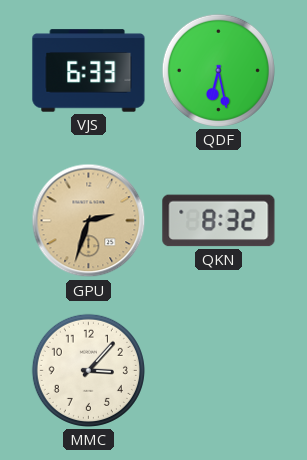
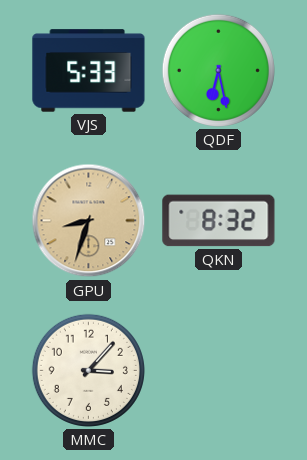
VJS: 6:33 -> 5:33 (89, 71)
GPU: 2:33 -> 8:33 (89, 221)
